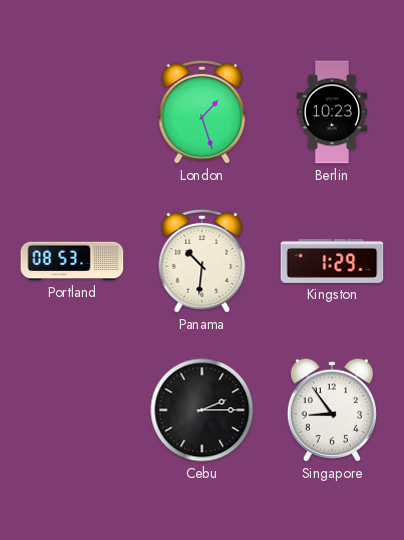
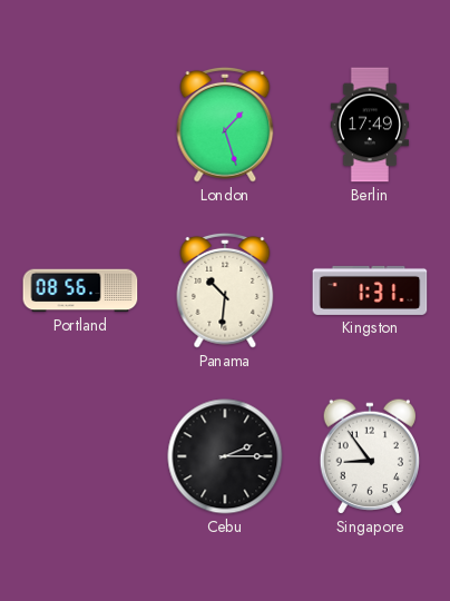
Berlin: 10:23 -> 17:49 (370, 125)
Portland: 08:53 -> 08:56 (80, 290)
Kingston: 1:29 -> 1:31 (370, 290)
